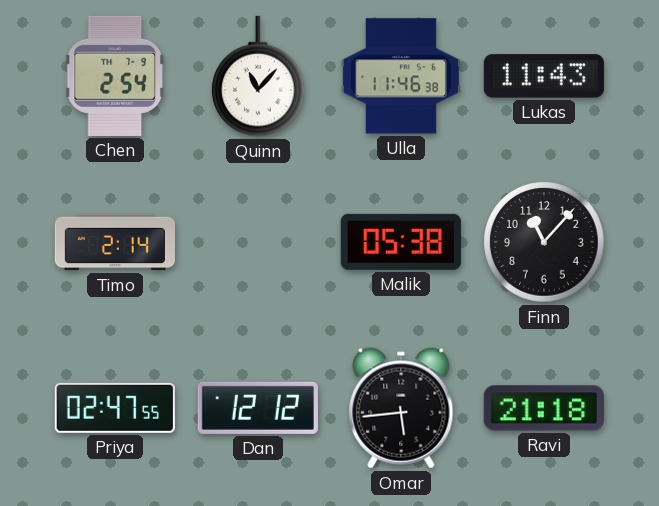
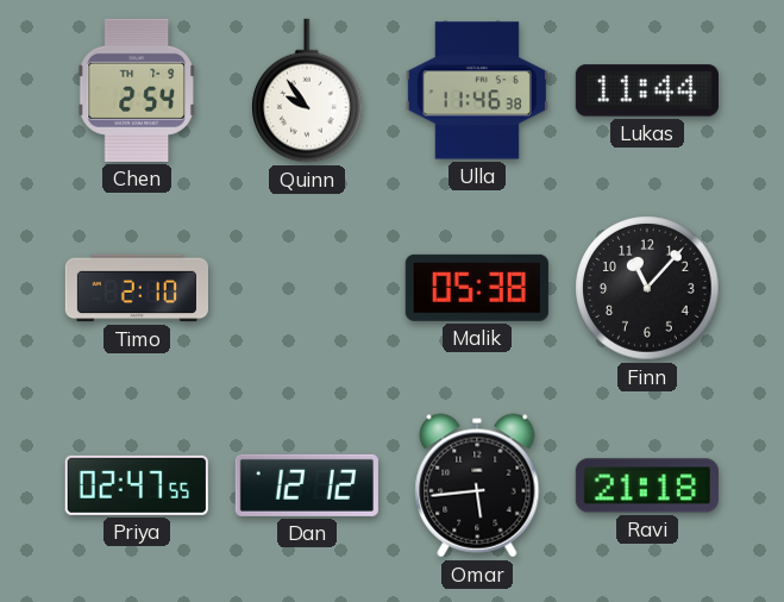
Quinn: 11:07 -> 9:54 (308, 90)
Lukas: 11:43 -> 11:44 (647, 90)
Timo: 2:14 -> 2:10 (136, 288)
